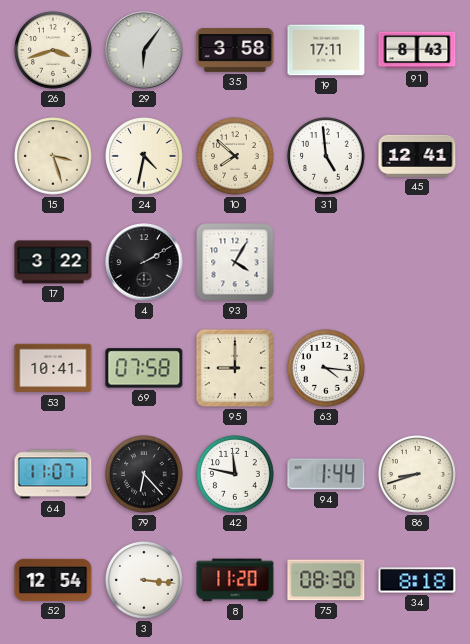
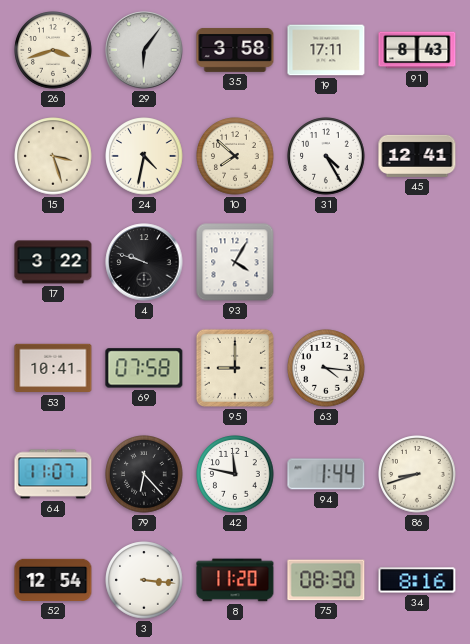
31: 4:59 -> 4:25 (326, 156)
4: 2:10 -> 9:48 (144, 262)
34: 8:18 -> 8:16 (417, 580)
